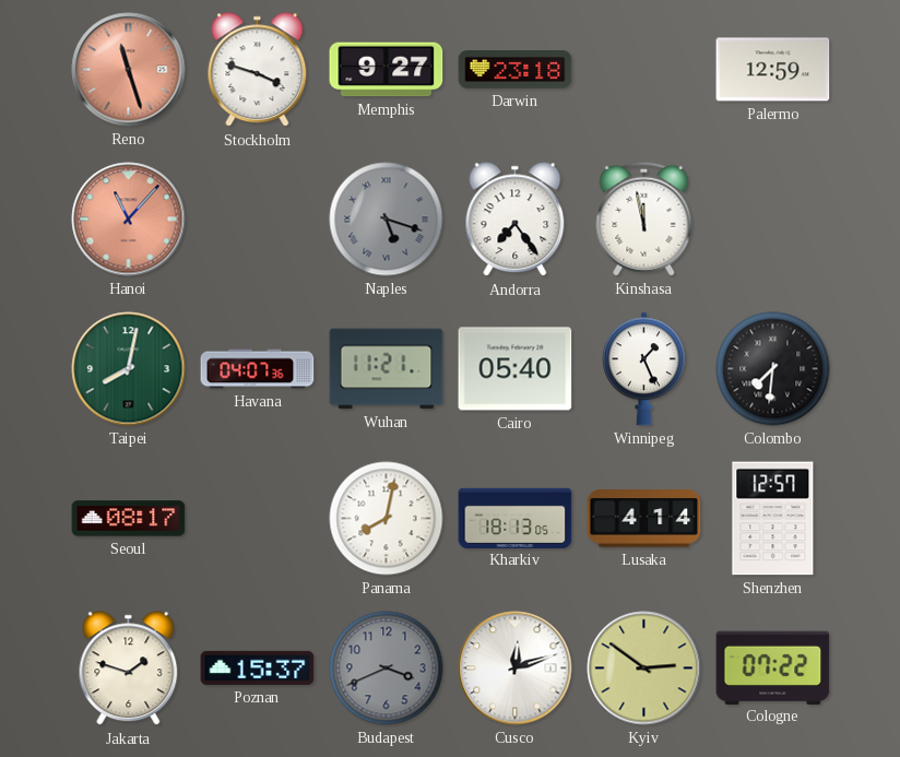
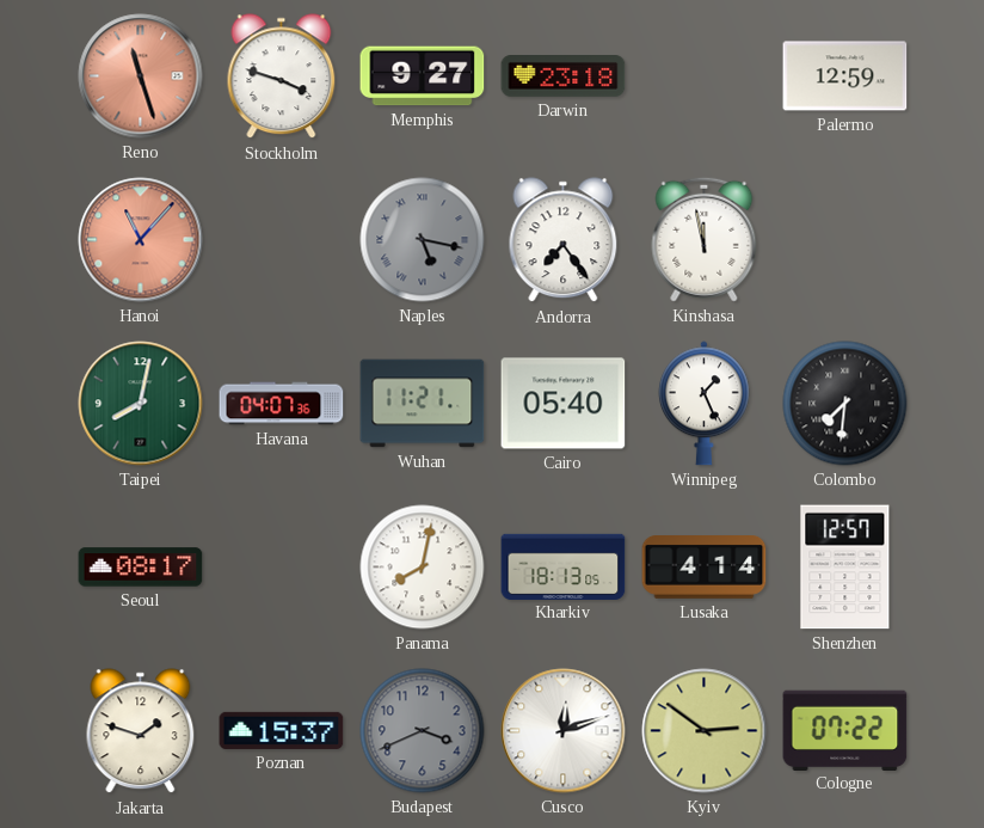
Naples: 5:18 -> 5:17 (423, 240)
